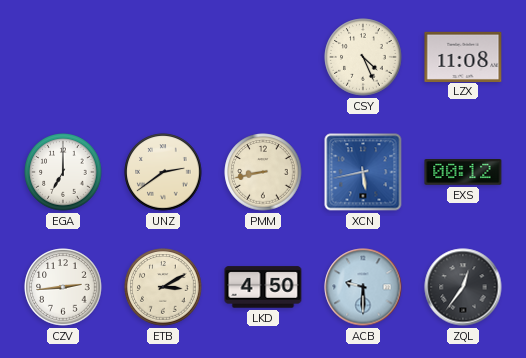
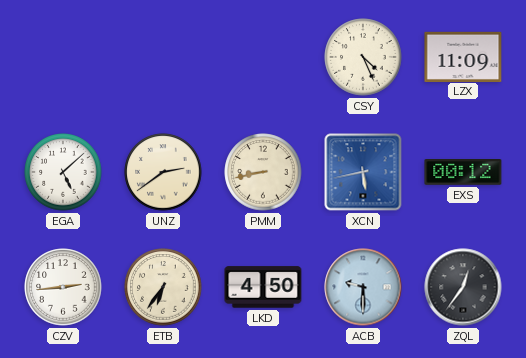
LZX: 11:08 -> 11:09 (463, 56)
EGA: 7:00 -> 5:08 (63, 172)
ETB: 3:10 -> 6:36 (163, 287)
